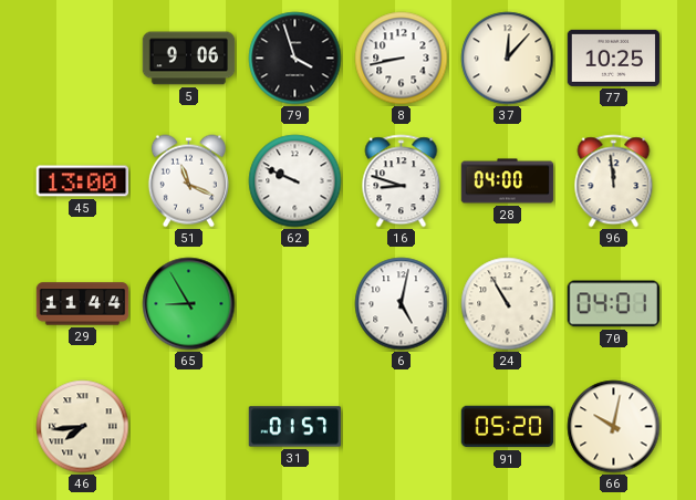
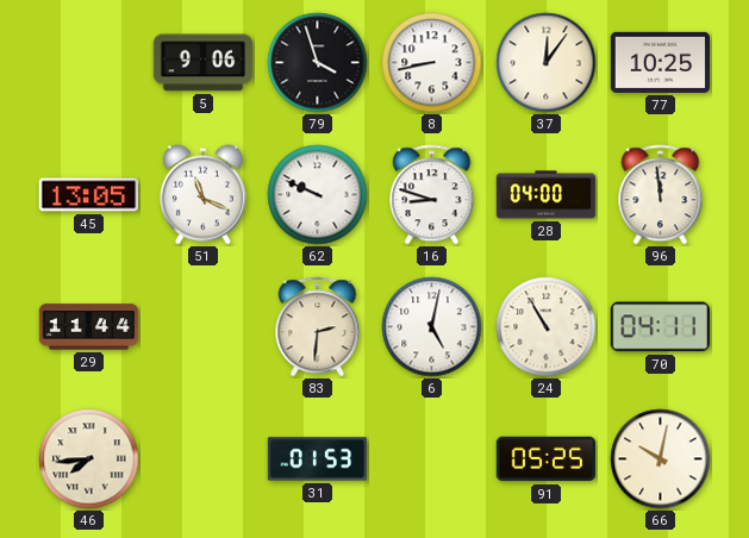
37: 12:07 -> 12:06 (547, 63)
45: 13:00 -> 13:05 (89, 195)
65: 8:55 -> none (189, 304)
83: none -> 2:31 (318, 327)
70: 04:01 -> 04:11 (660, 327)
31: 01:57 -> 01:53 (318, 459)
91: 05:20 -> 05:25 (547, 459)
